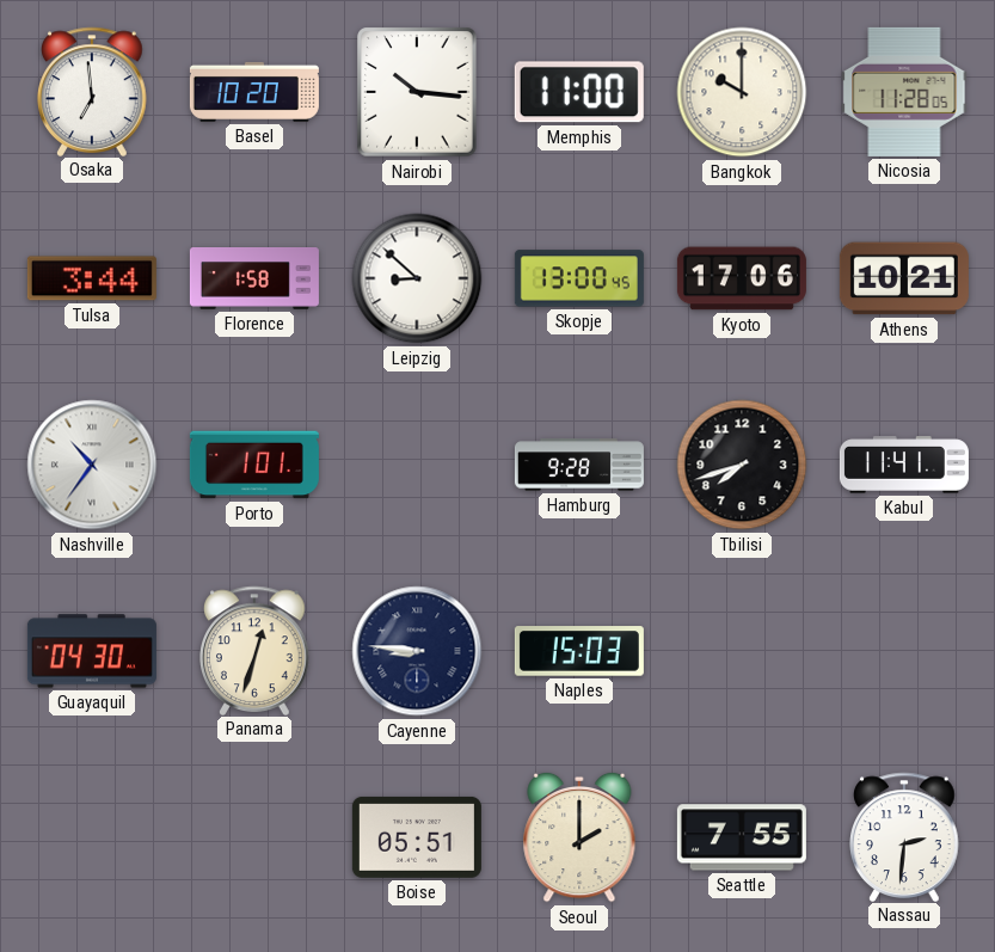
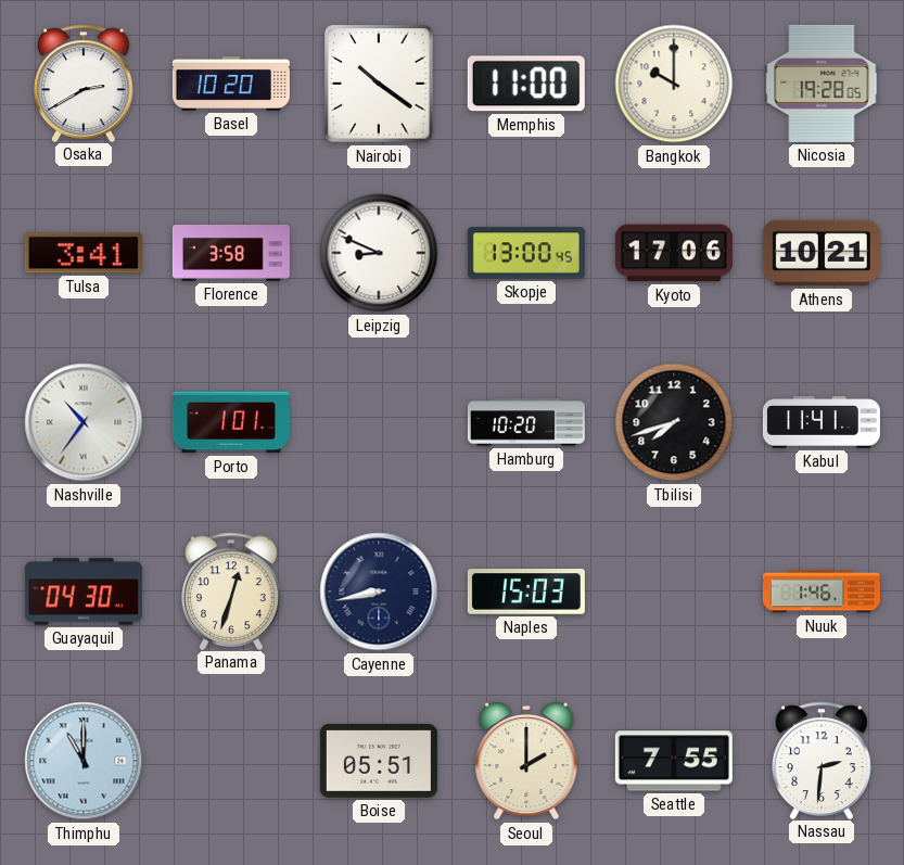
Osaka: 6:59 -> 2:40 (84, 82)
Nairobi: 10:16 -> 10:21 (379, 84)
Nicosia: 11:28 -> 19:28 (822, 84)
Tulsa: 3:44 -> 3:41 (84, 253)
Florence: 1:58 -> 3:58 (231, 254)
Leipzig: 8:52 -> 8:49 (379, 253)
Hamburg: 9:28 -> 10:20 (526, 422)
Cayenne: 8:46 -> 8:43 (379, 591)
Nuuk: none -> 1:46 (822, 591)
Thimphu: none -> 11:00 (84, 761)
